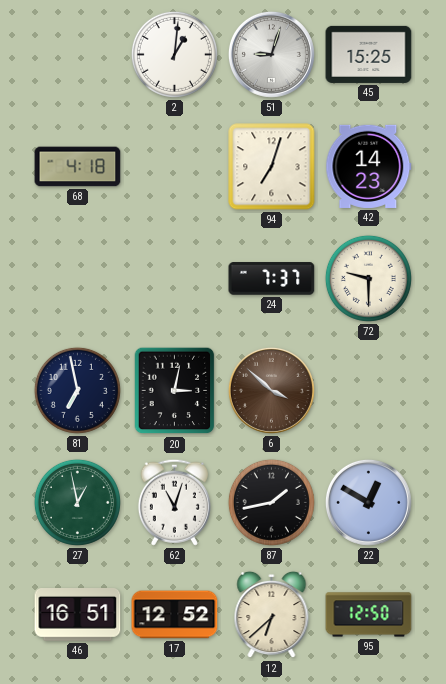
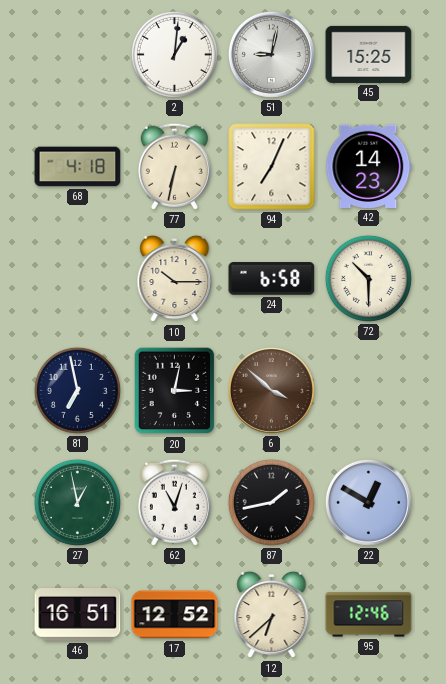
51: 9:03 -> 9:02 (271, 54)
77: none -> 6:32 (174, 166)
94: 7:03 -> 7:04 (272, 167)
10: none -> 10:15 (175, 279)
24: 7:37 -> 6:58 (272, 279)
72: 9:30 -> 10:30 (368, 278)
95: 12:50 -> 12:46 (369, 615)
